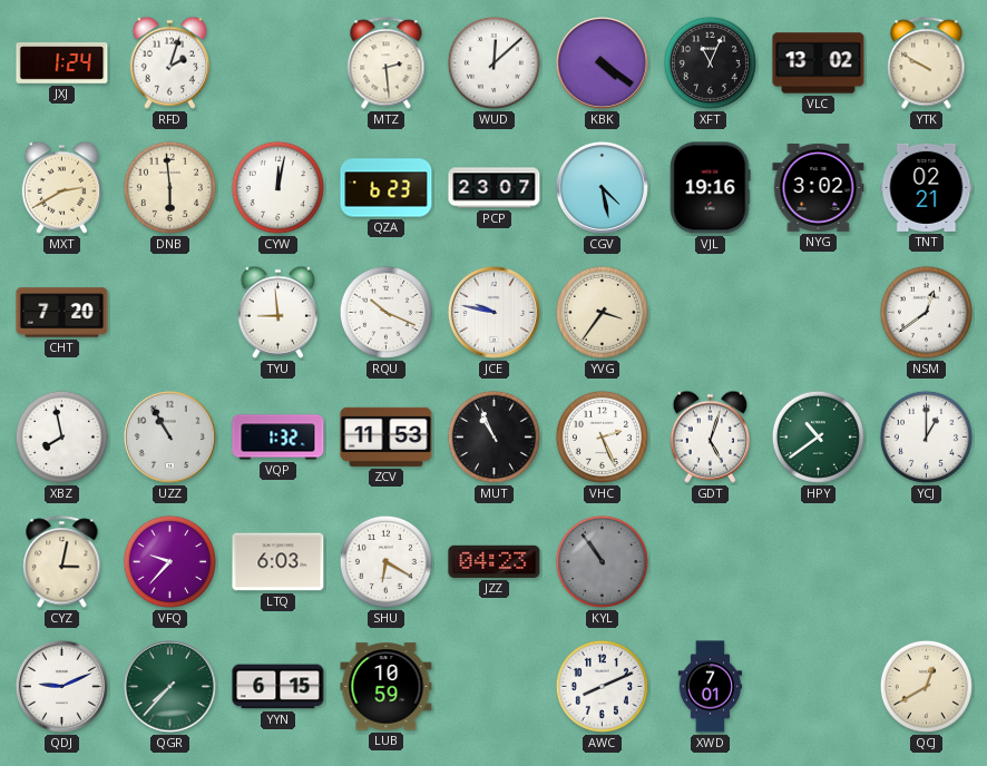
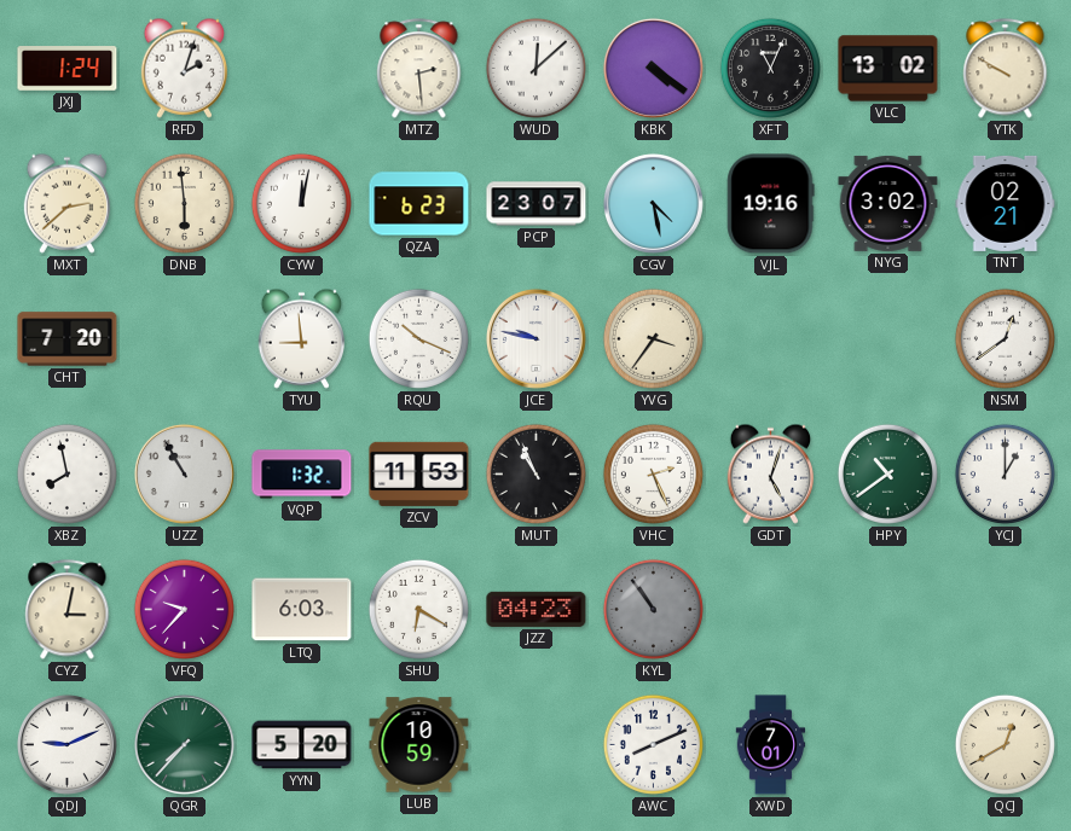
MXT: 2:40 -> 2:38 (66, 203)
YYN: 6:15 -> 5:20 (302, 745)
